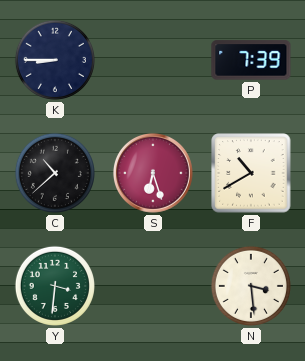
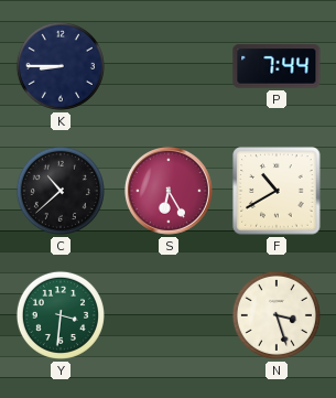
P: 7:39 -> 7:44 (277, 66)
S: 6:27 -> 6:25 (169, 191)
N: 3:29 -> 3:27 (277, 315)
